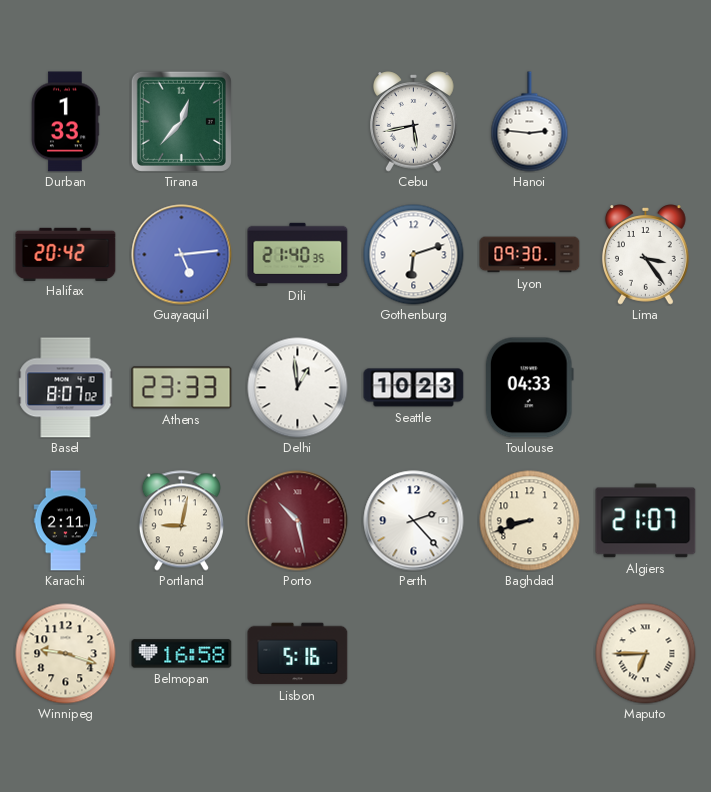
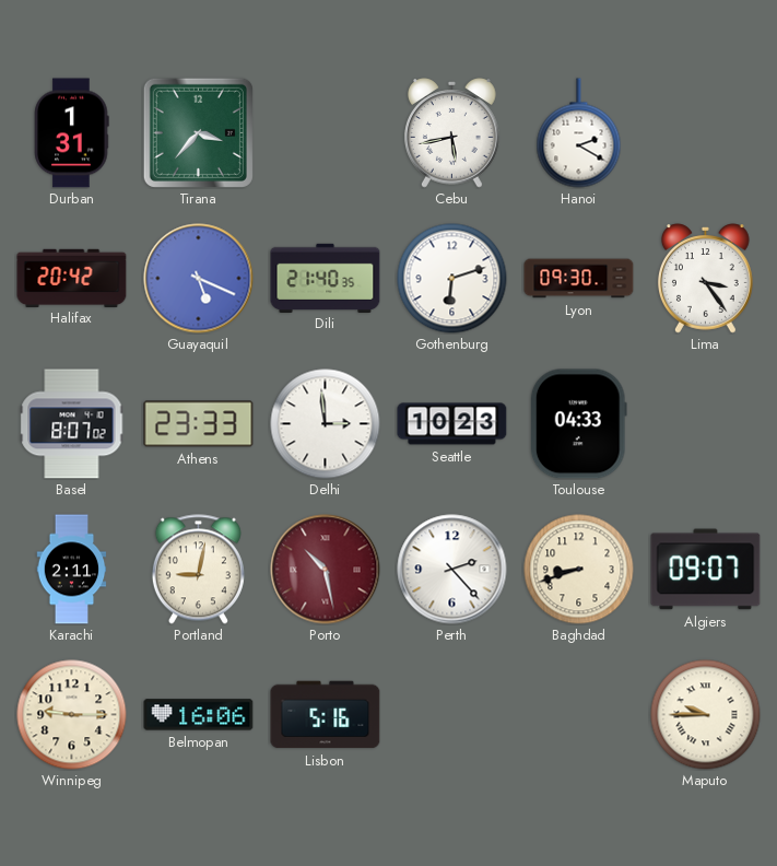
Durban: 1:33 -> 1:31 (72, 133)
Tirana: 12:37 -> 3:37 (198, 132)
Hanoi: 2:46 -> 2:20 (579, 133)
Guayaquil: 5:14 -> 5:19 (199, 279)
Delhi: 12:59 -> 2:59 (326, 424)
Algiers: 21:07 -> 09:07 (706, 570)
Winnipeg: 9:18 -> 9:15 (72, 715)
Belmopan: 16:58 -> 16:06 (199, 715)
Maputo: 6:45 -> 9:45 (706, 715)
